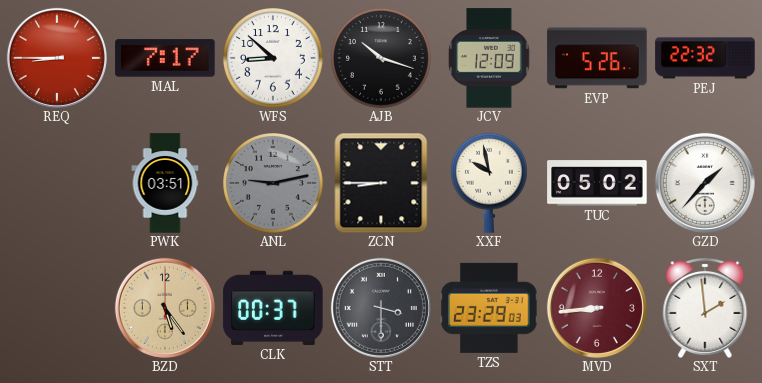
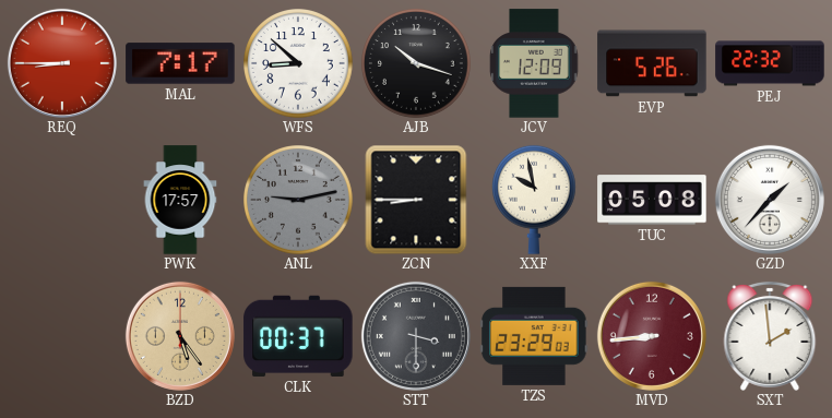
PWK: 03:51 -> 17:57 (180, 200)
TUC: 05:02 -> 05:08 (652, 200)
